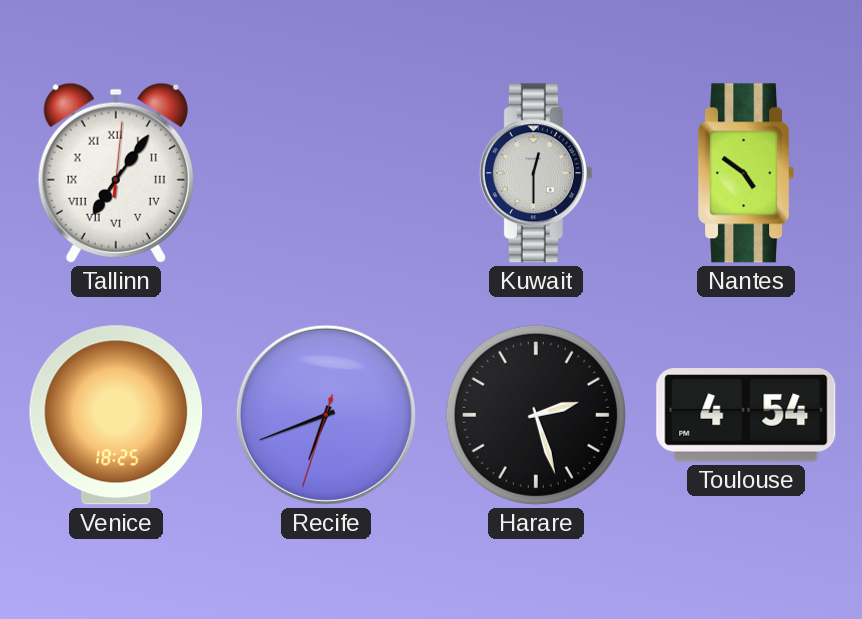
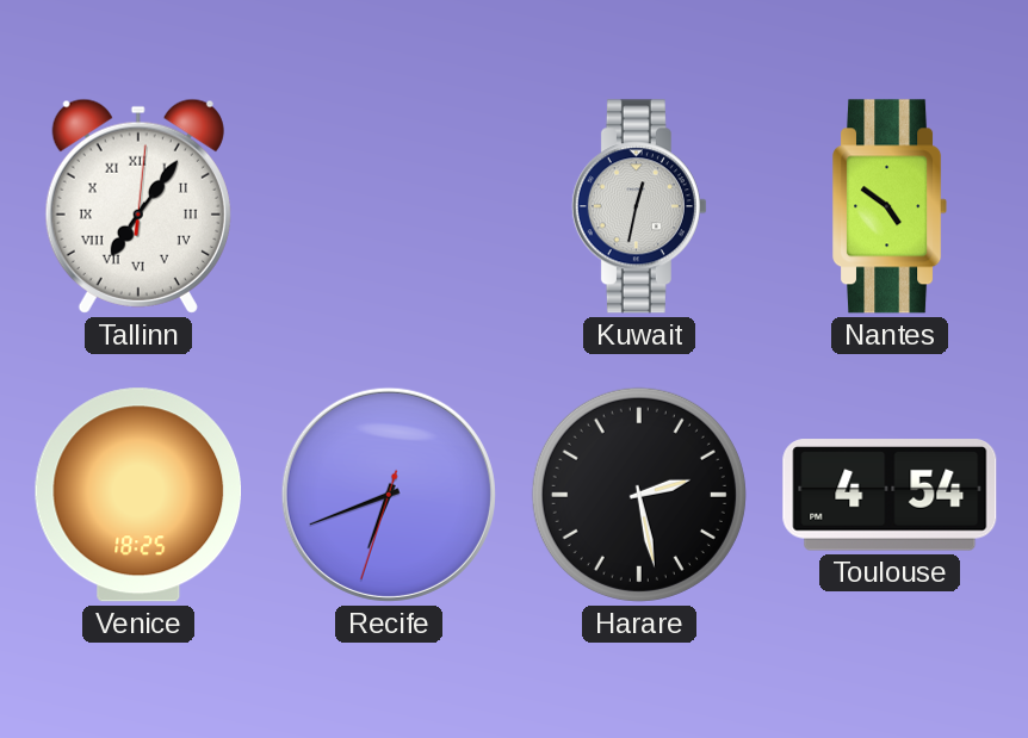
Kuwait: 12:30 -> 12:32 (639, 206)
Harare: 2:27 -> 2:28 (639, 495)
